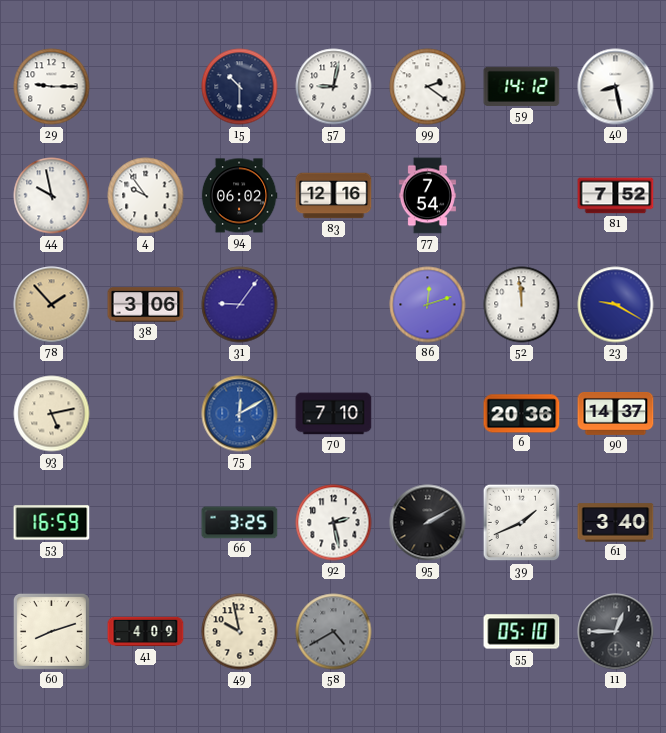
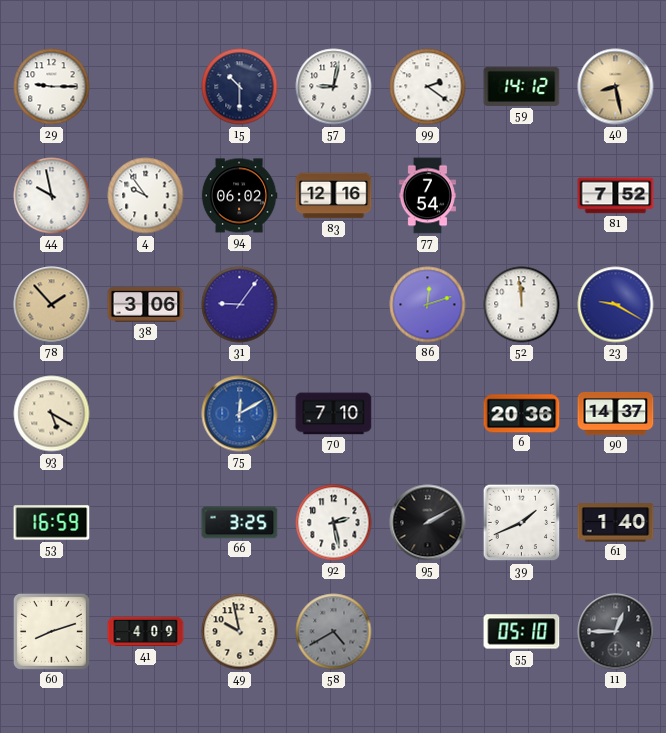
40 dial: white -> champagne (616, 87)
93: 5:13 -> 5:20 (52, 414)
61: 3:40 -> 1:40 (616, 523)
